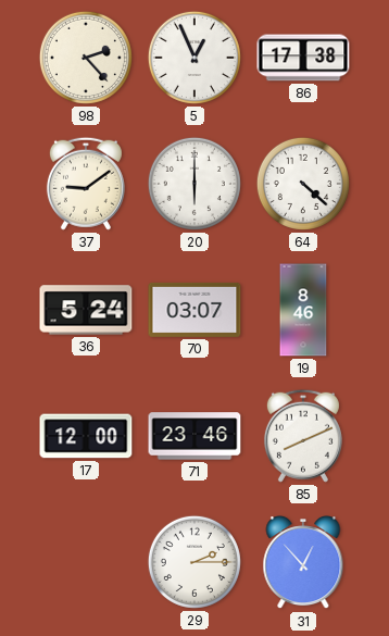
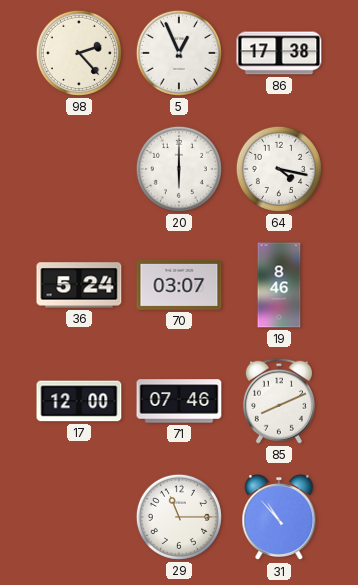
37: 9:09 -> none (86, 184)
64: 4:22 -> 4:17 (279, 169)
71: 23:46 -> 07:46 (179, 401)
29: 2:15 -> 11:15 (179, 517)
31: 12:53 -> 10:53 (279, 518)
